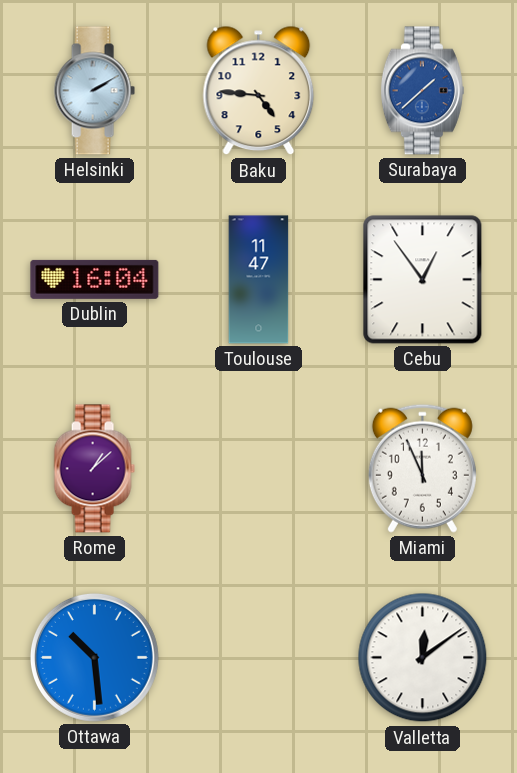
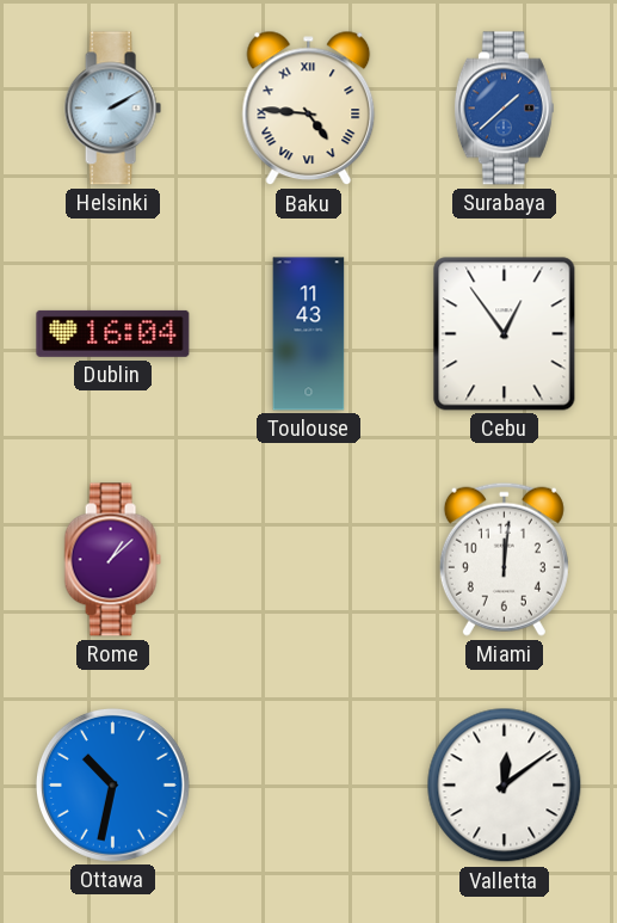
Baku numerals: Arabic -> Roman (309, 109)
Toulouse: 11:47 -> 11:43 (309, 334)
Miami: 11:56 -> 12:01 (504, 559)
Ottawa: 10:29 -> 10:32 (112, 784)
